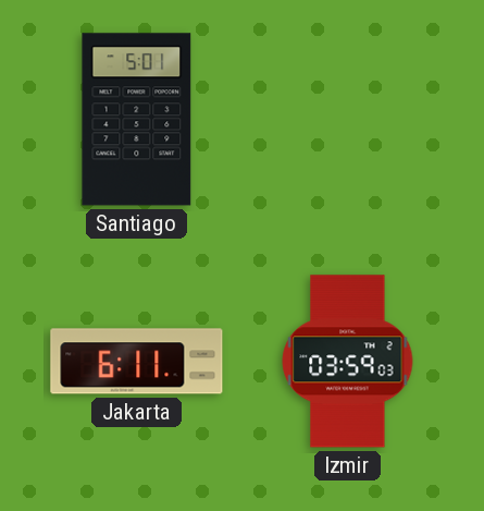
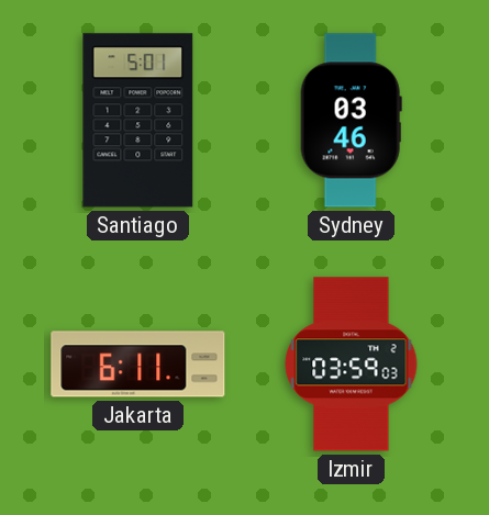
Sydney: none -> 03:46 (351, 121)
